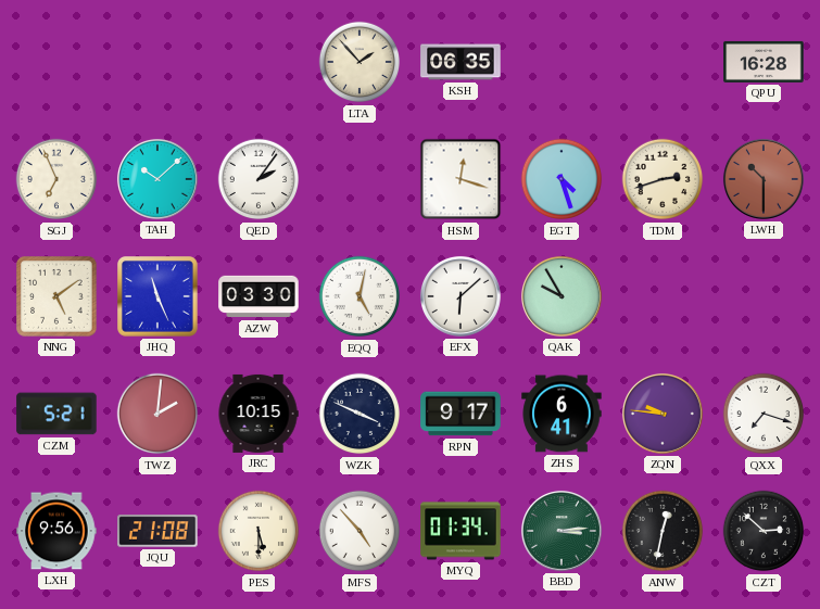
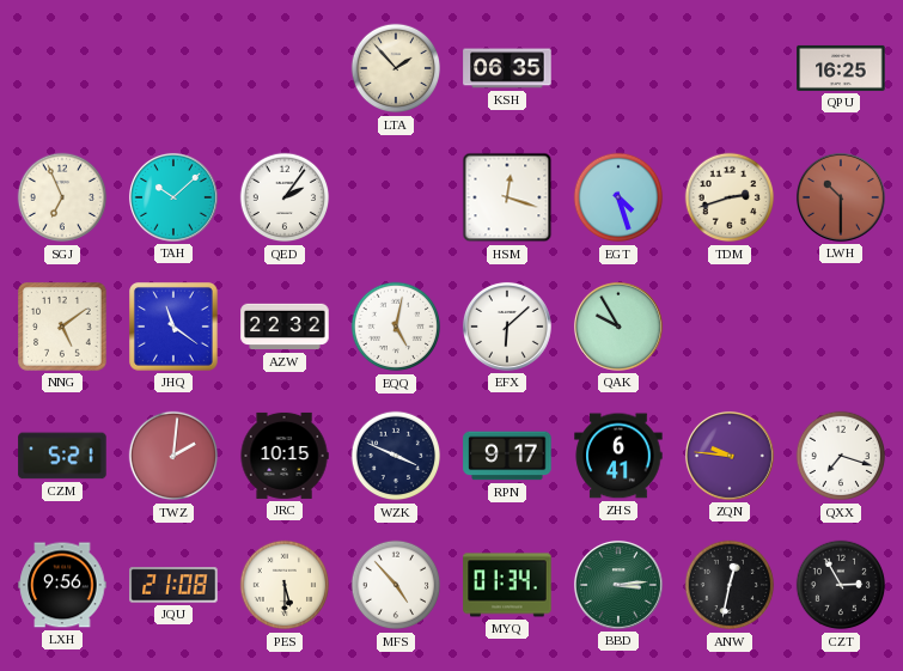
QPU: 16:28 -> 16:25 (841, 68)
JHQ: 11:26 -> 11:21 (175, 328)
AZW: 03:30 -> 22:32 (285, 327)
CZT: 2:52 -> 2:55 (841, 585)
